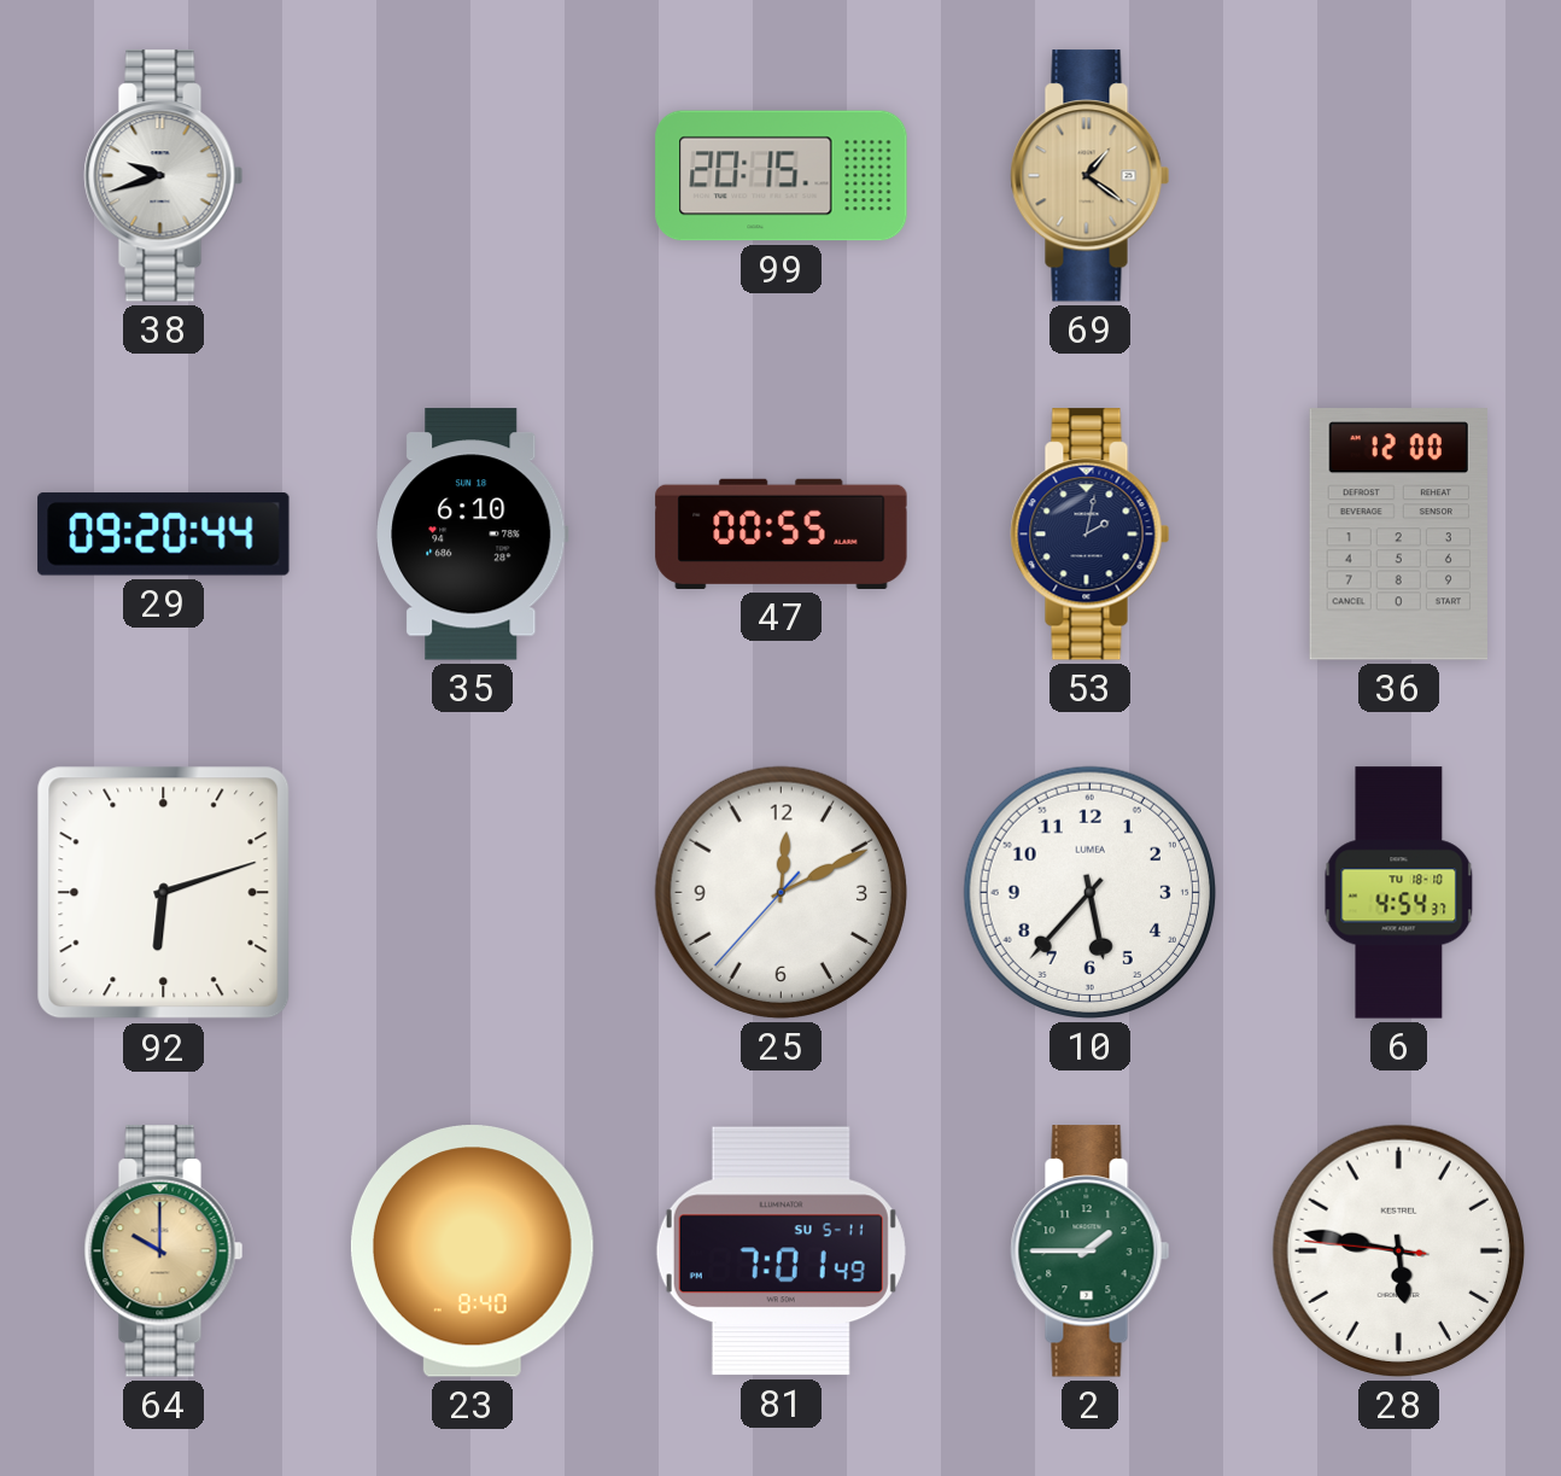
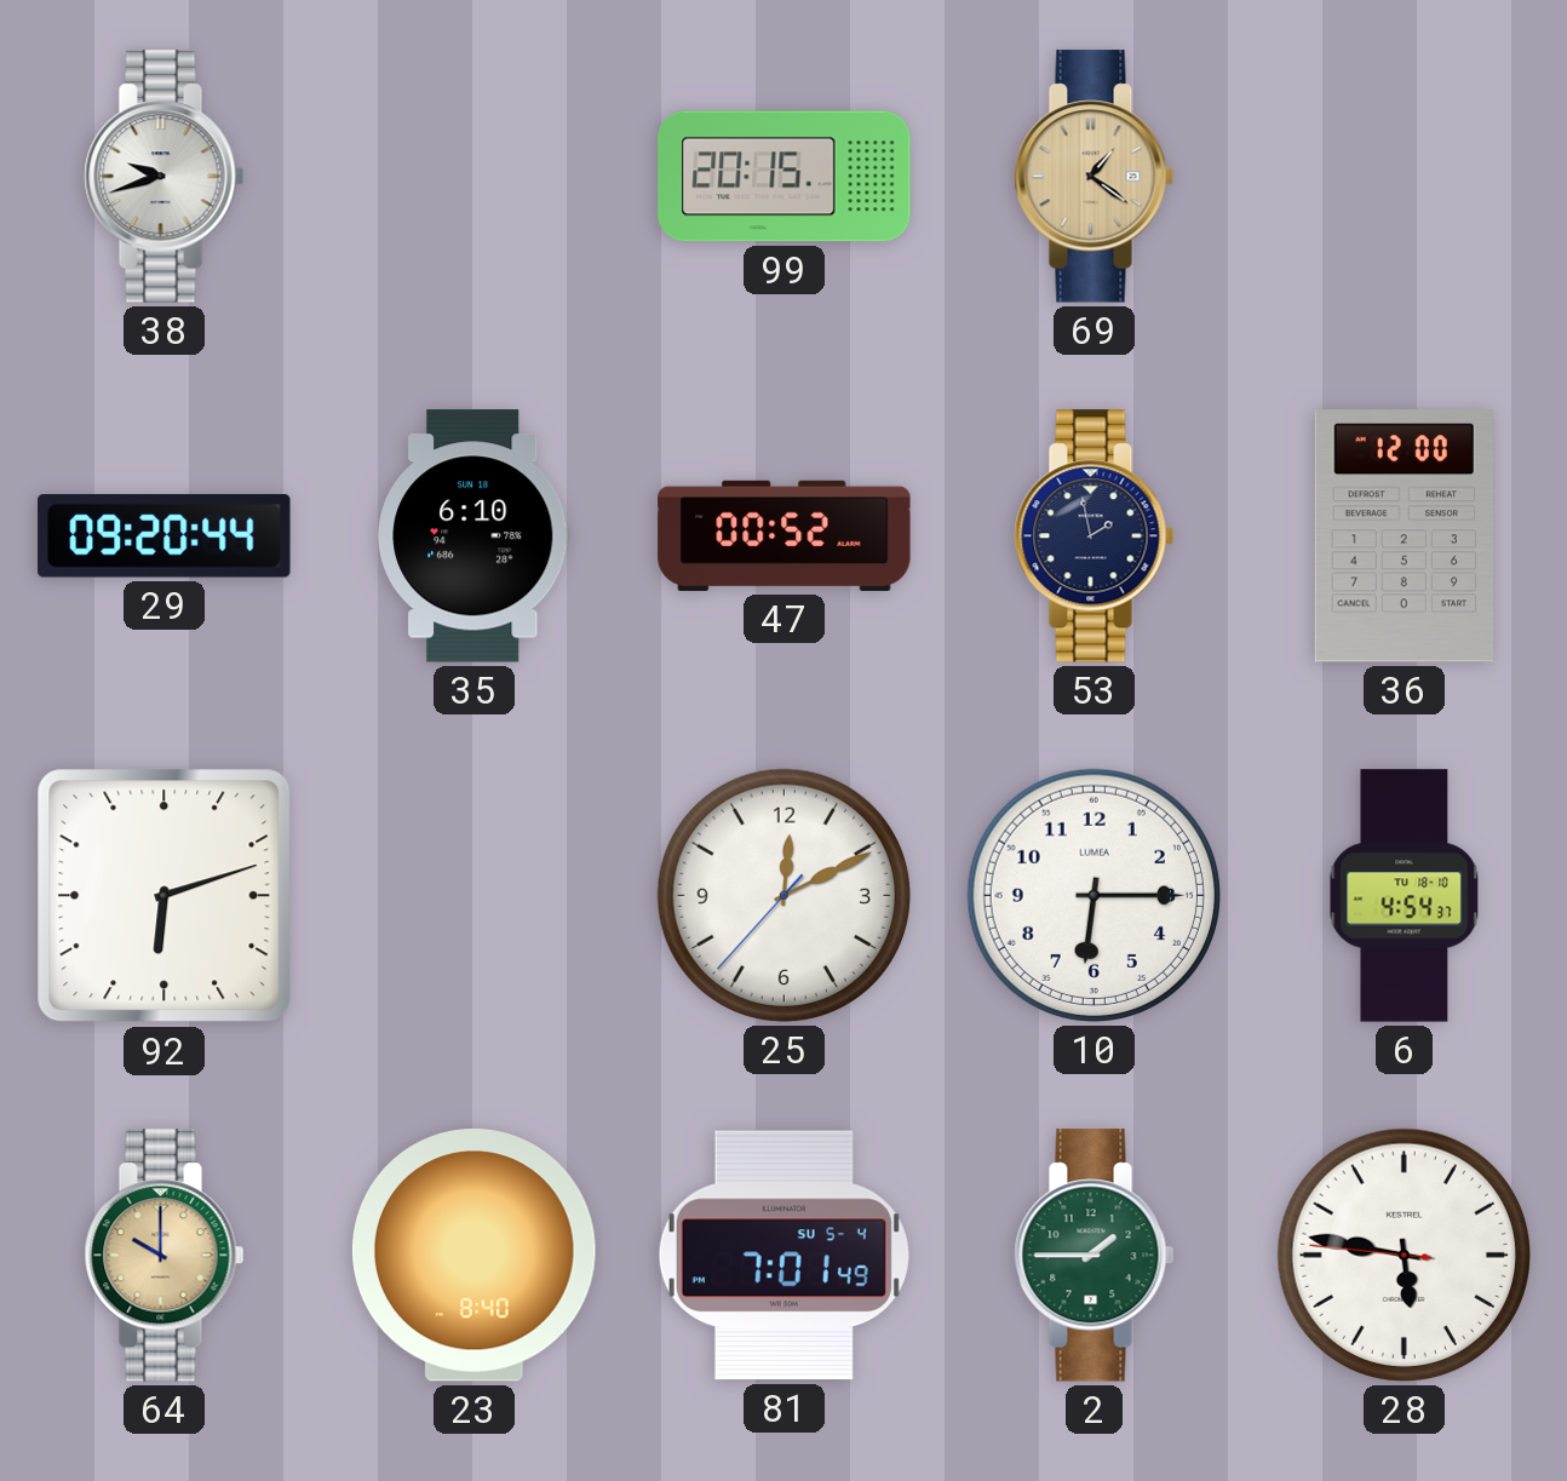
47: 00:55 -> 00:52 (785, 535)
53: 2:02 -> 1:58 (1095, 536)
10: 5:37 -> 6:15 (1094, 895)
81 date: SU 5-11 -> SU 5-4 (783, 1256)
